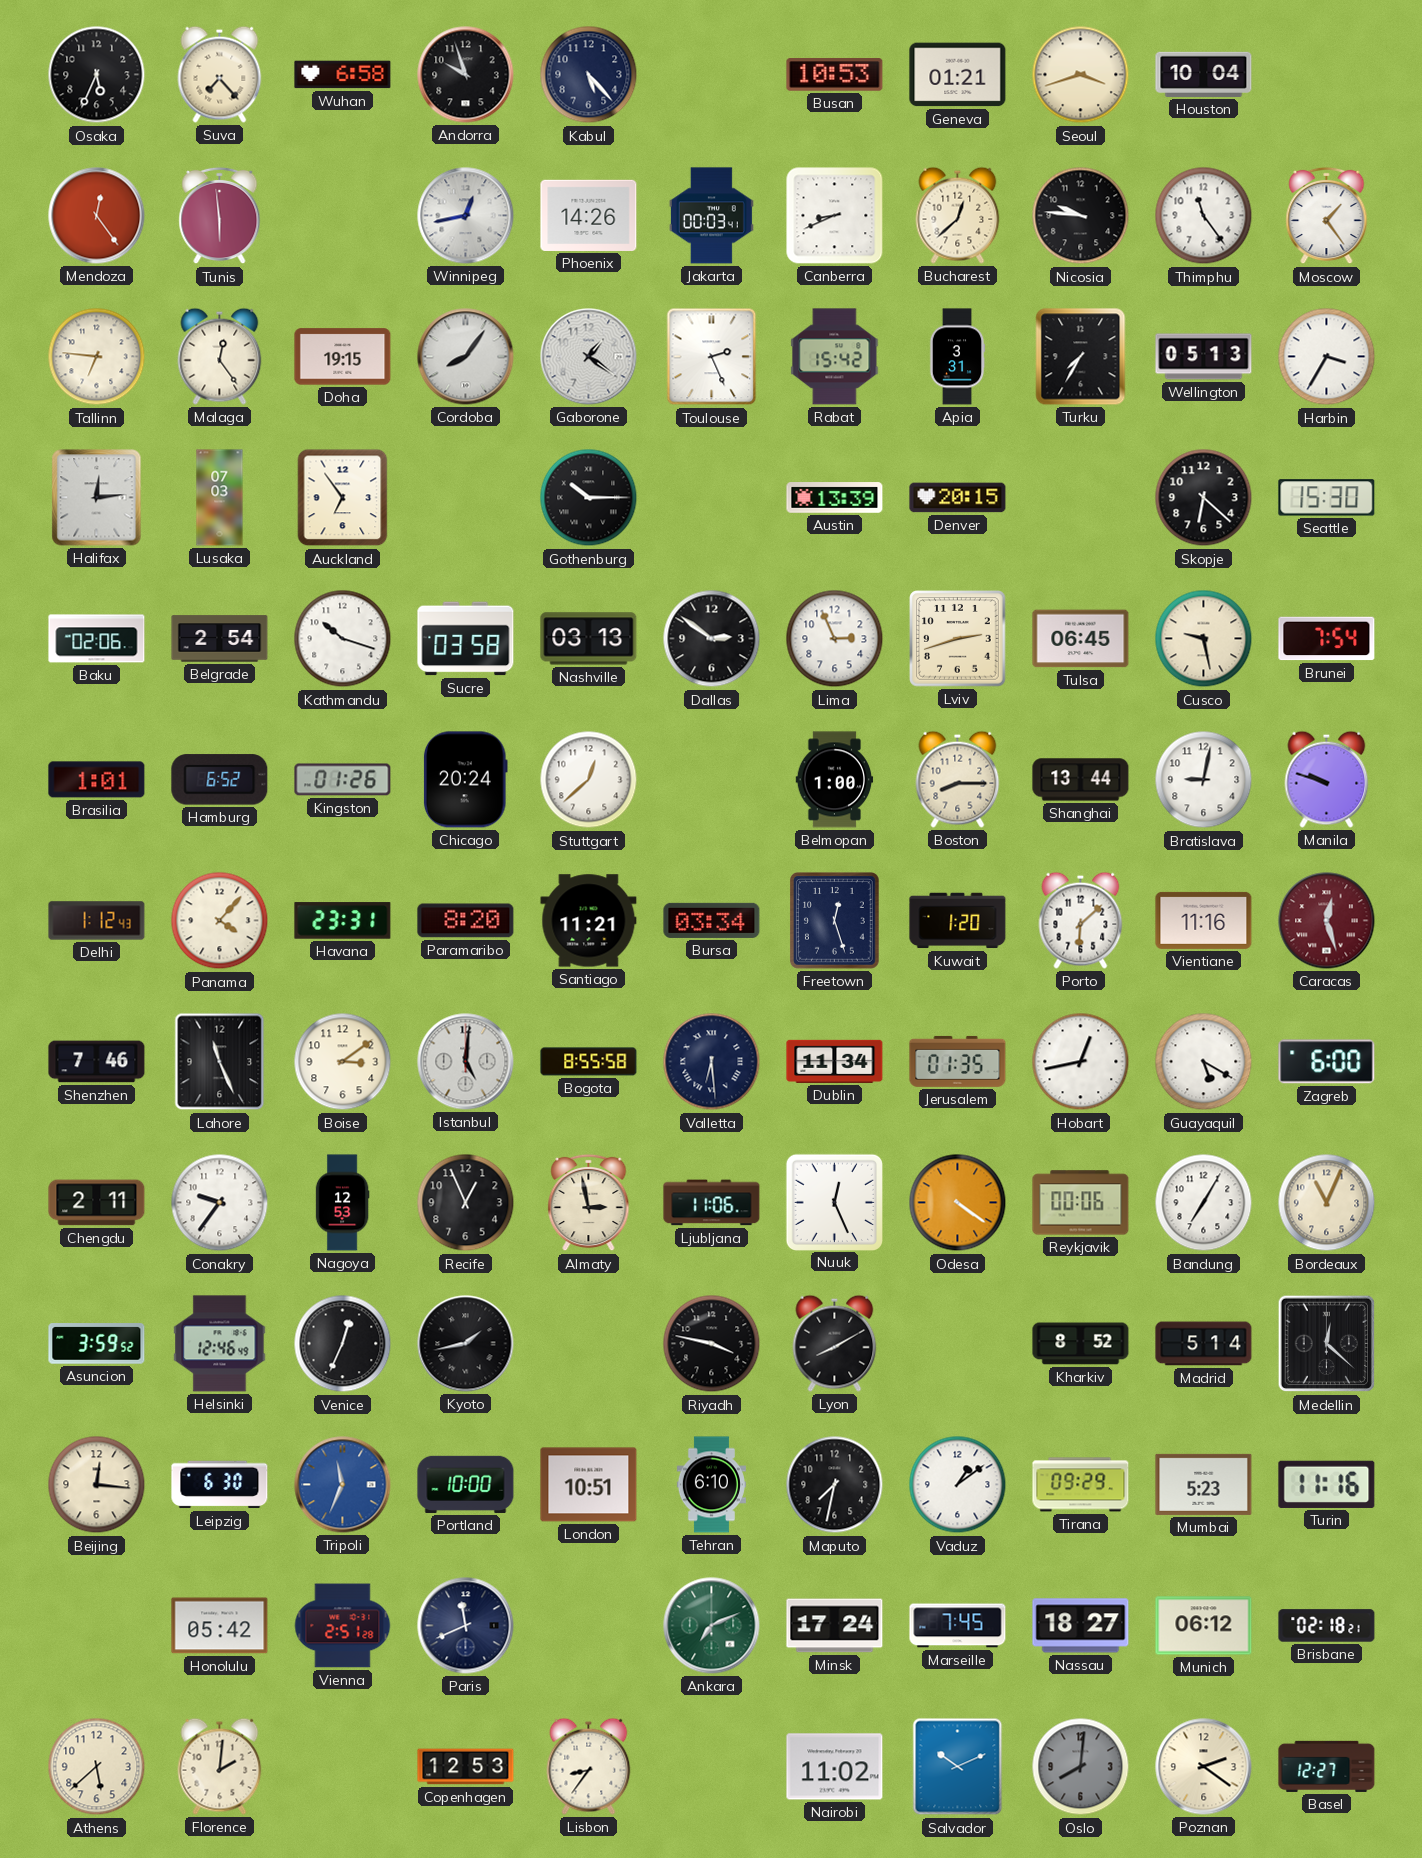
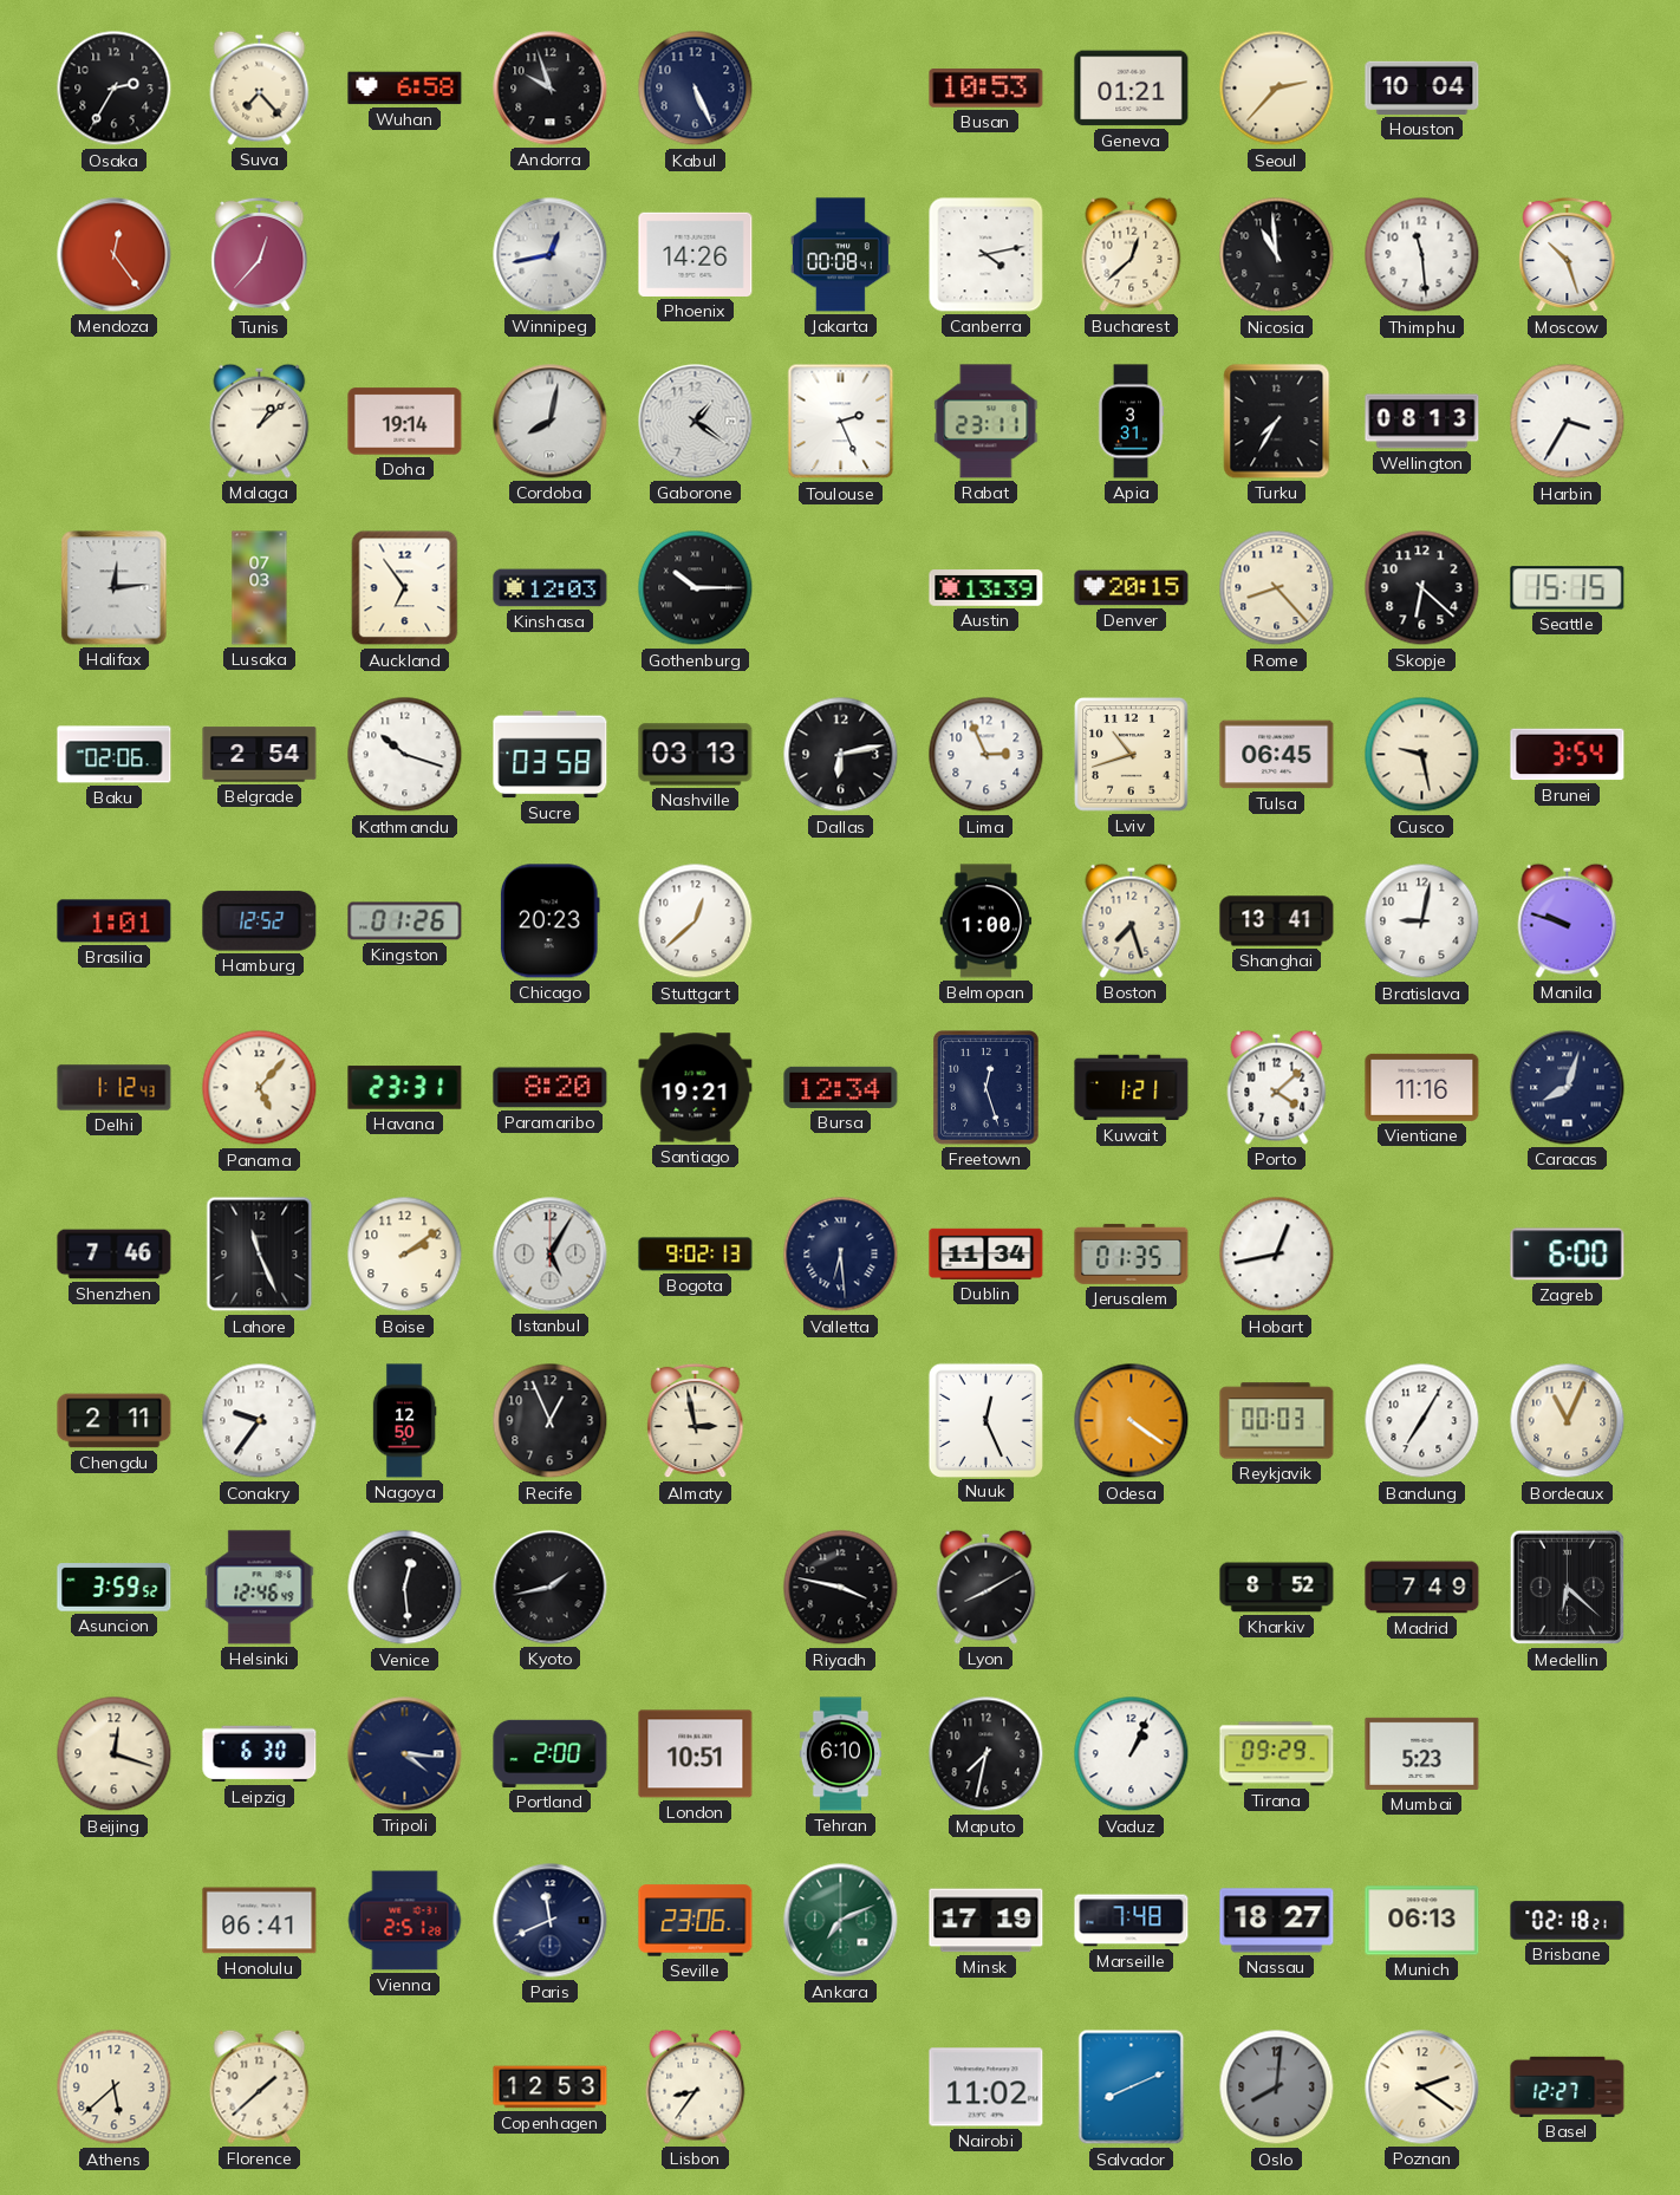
Osaka: 5:34 -> 2:35 (115, 89)
Kabul: 5:23 -> 5:26 (696, 89)
Seoul: 3:42 -> 2:37 (1277, 89)
Tunis: 5:59 -> 12:37 (260, 255)
Jakarta: 00:03 -> 00:08 (840, 255)
Canberra: 8:41 -> 4:13 (986, 255)
Nicosia: 9:46 -> 10:59 (1277, 255)
Thimphu: 11:24 -> 11:29 (1422, 255)
Moscow: 1:24 -> 10:27 (1568, 255)
Tallinn: 6:46 -> none (97, 357)
Malaga: 12:24 -> 1:08 (260, 421)
Doha: 19:15 -> 19:14 (405, 422)
Cordoba: 8:06 -> 8:02 (551, 422)
Rabat: 15:42 -> 23:11 (986, 422)
Wellington: 05:13 -> 08:13 (1422, 422)
Kinshasa: none -> 12:03 (551, 588)
Rome: none -> 8:23 (1277, 588)
Seattle: 15:30 -> 15:15 (1568, 588)
Dallas: 2:51 -> 6:13 (841, 755)
Lviv: 2:42 -> 10:42 (1132, 755)
Brunei: 7:54 -> 3:54 (1568, 755)
Hamburg: 6:52 -> 12:52 (260, 921)
Chicago: 20:24 -> 20:23 (549, 921)
Boston: 8:15 -> 7:27 (1132, 920)
Shanghai: 13:44 -> 13:41 (1277, 921)
Panama: 4:07 -> 5:07 (260, 1088)
Santiago: 11:21 -> 19:21 (696, 1088)
Bursa: 03:34 -> 12:34 (841, 1087)
Kuwait: 1:20 -> 1:21 (1132, 1088)
Porto: 6:08 -> 4:08 (1277, 1087)
Caracas: 12:27 -> 8:03 (1568, 1088)
Caracas dial: burgundy -> navy (1568, 1088)
Boise: 3:09 -> 2:09 (405, 1255)
Istanbul: 5:01 -> 5:05 (551, 1255)
Bogota: 8:55 -> 9:02 (696, 1255)
Guayaquil: 5:20 -> none (1204, 1062)
Nagoya: 12:53 -> 12:50 (404, 1421)
Ljubljana: 11:06 -> none (712, 1203)
Reykjavik: 00:06 -> 00:03 (1277, 1421)
Venice: 12:34 -> 12:29 (405, 1588)
Madrid: 5:14 -> 7:49 (1422, 1588)
Medellin: 12:22 -> 6:22 (1568, 1588)
Beijing: 12:16 -> 12:18 (115, 1754)
Tripoli: 11:34 -> 4:16 (405, 1754)
Tripoli dial: blue -> navy (405, 1754)
Portland: 10:00 -> 2:00 (551, 1753)
Vaduz: 1:09 -> 1:04 (1132, 1754)
Turin: 11:16 -> none (1327, 1484)
Honolulu: 05:42 -> 06:41 (260, 1921)
Seville: none -> 23:06 (696, 1921)
Minsk: 17:24 -> 17:19 (986, 1921)
Marseille: 7:45 -> 7:48 (1132, 1921)
Munich: 06:12 -> 06:13 (1422, 1921)
Florence: 2:01 -> 1:38 (260, 2086)
Salvador: 10:11 -> 8:11 (1132, 2087)
